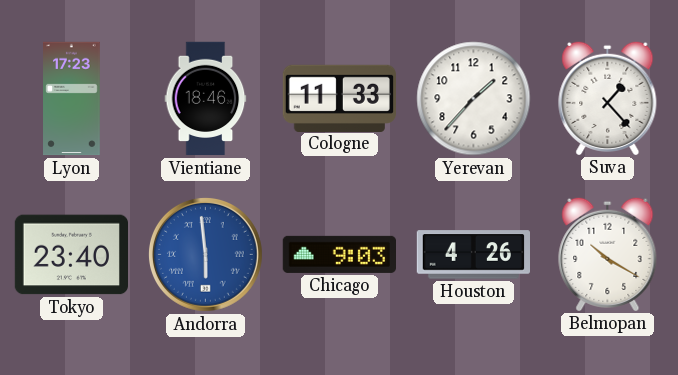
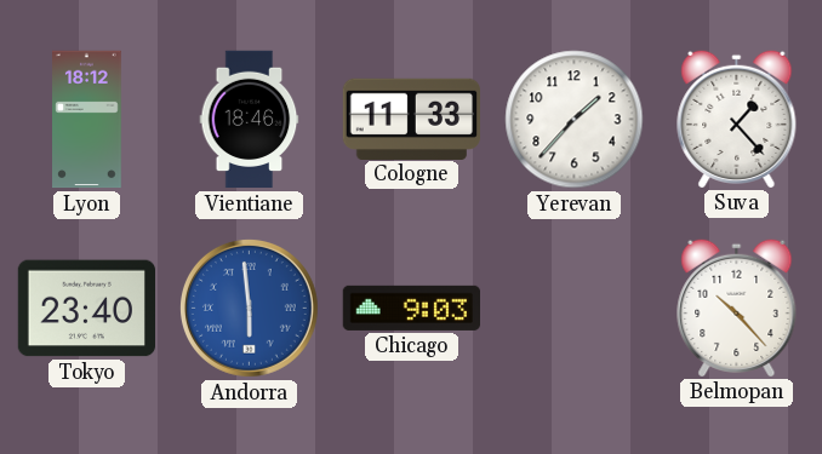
Lyon: 17:23 -> 18:12 (87, 120)
Houston: 4:26 -> none (473, 255)
Belmopan: 10:20 -> 10:23 (737, 308)
